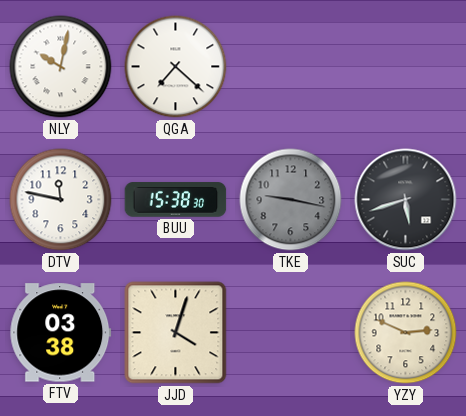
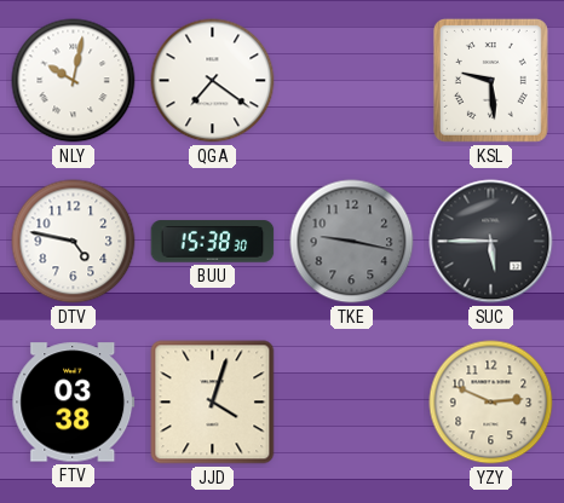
QGA: 7:22 -> 7:21 (213, 81)
KSL: none -> 9:29 (490, 80)
DTV: 11:47 -> 4:47 (74, 242)
SUC: 5:42 -> 5:45 (491, 242)
